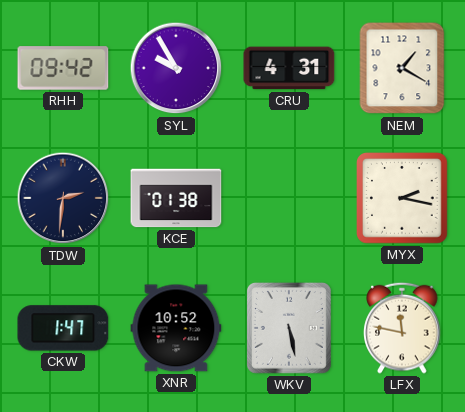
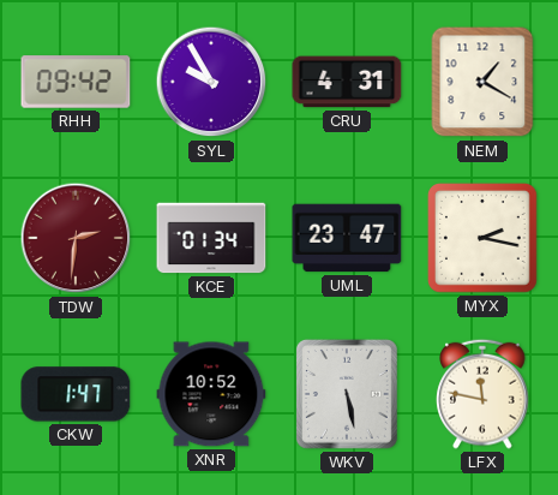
TDW dial: navy -> burgundy (76, 238)
KCE: 01:38 -> 01:34 (211, 238)
UML: none -> 23:47 (347, 238)
